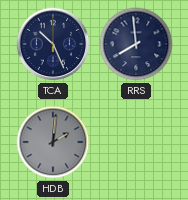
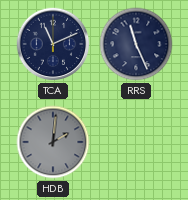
TCA: 10:26 -> 11:11 (53, 44)
RRS: 7:59 -> 11:26 (136, 44)
